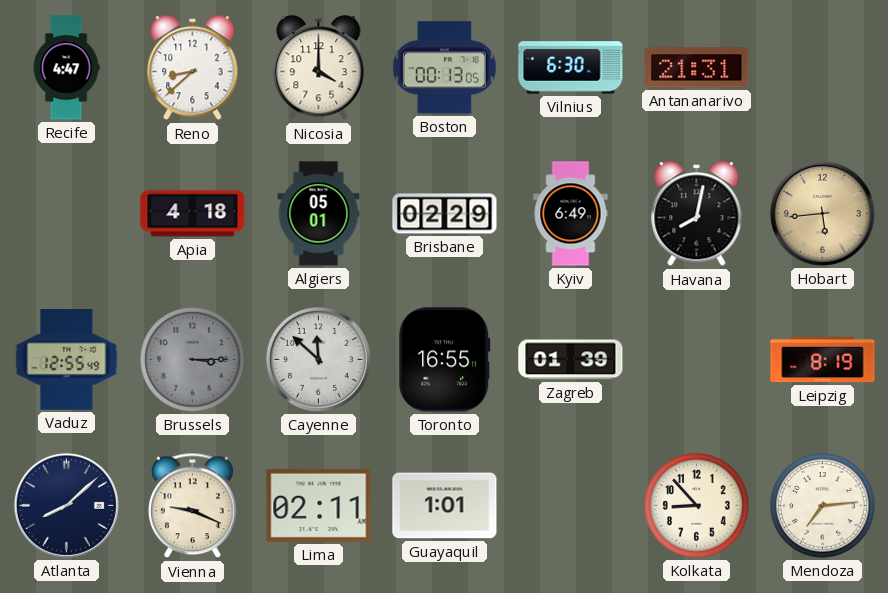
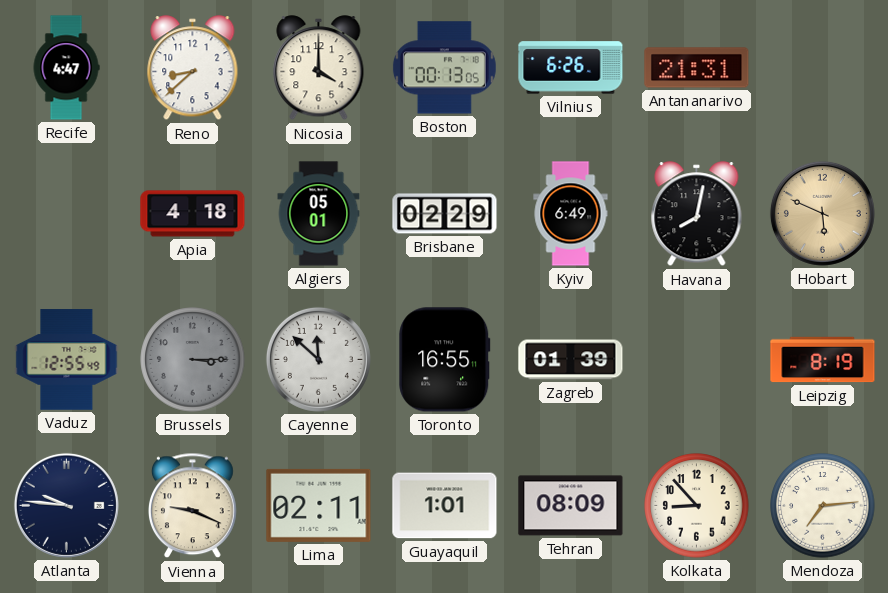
Vilnius: 6:30 -> 6:26 (571, 68)
Hobart: 5:44 -> 5:49 (822, 213)
Atlanta: 8:08 -> 9:46 (66, 505)
Tehran: none -> 08:09 (571, 506)
